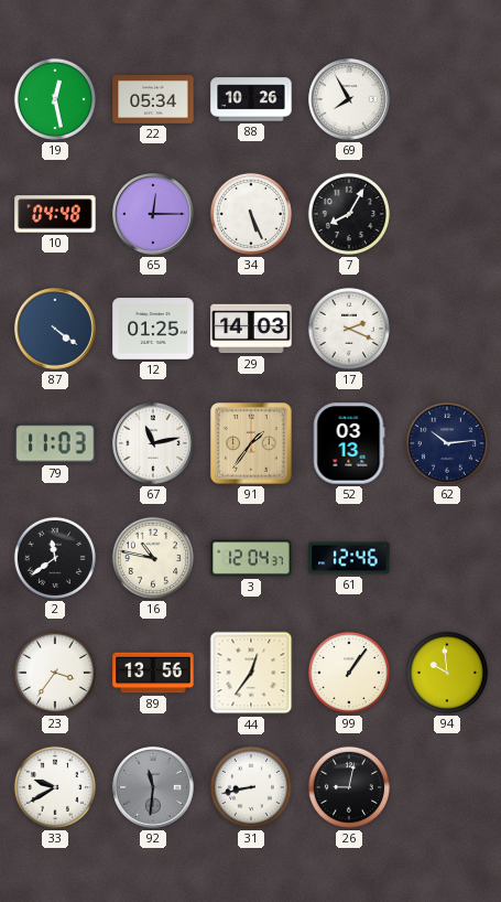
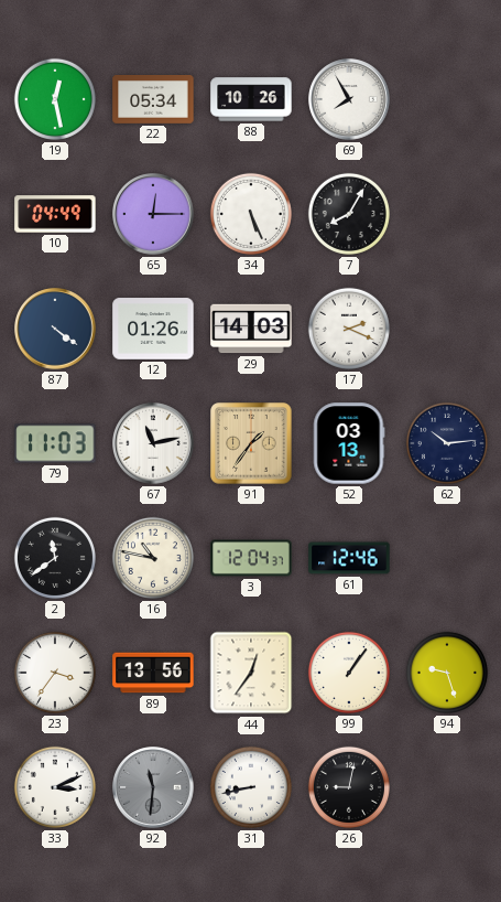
10: 04:48 -> 04:49 (55, 214)
12: 01:25 -> 01:26 (153, 329)
94: 9:59 -> 9:27 (447, 673)
33: 9:40 -> 3:11 (55, 787)
